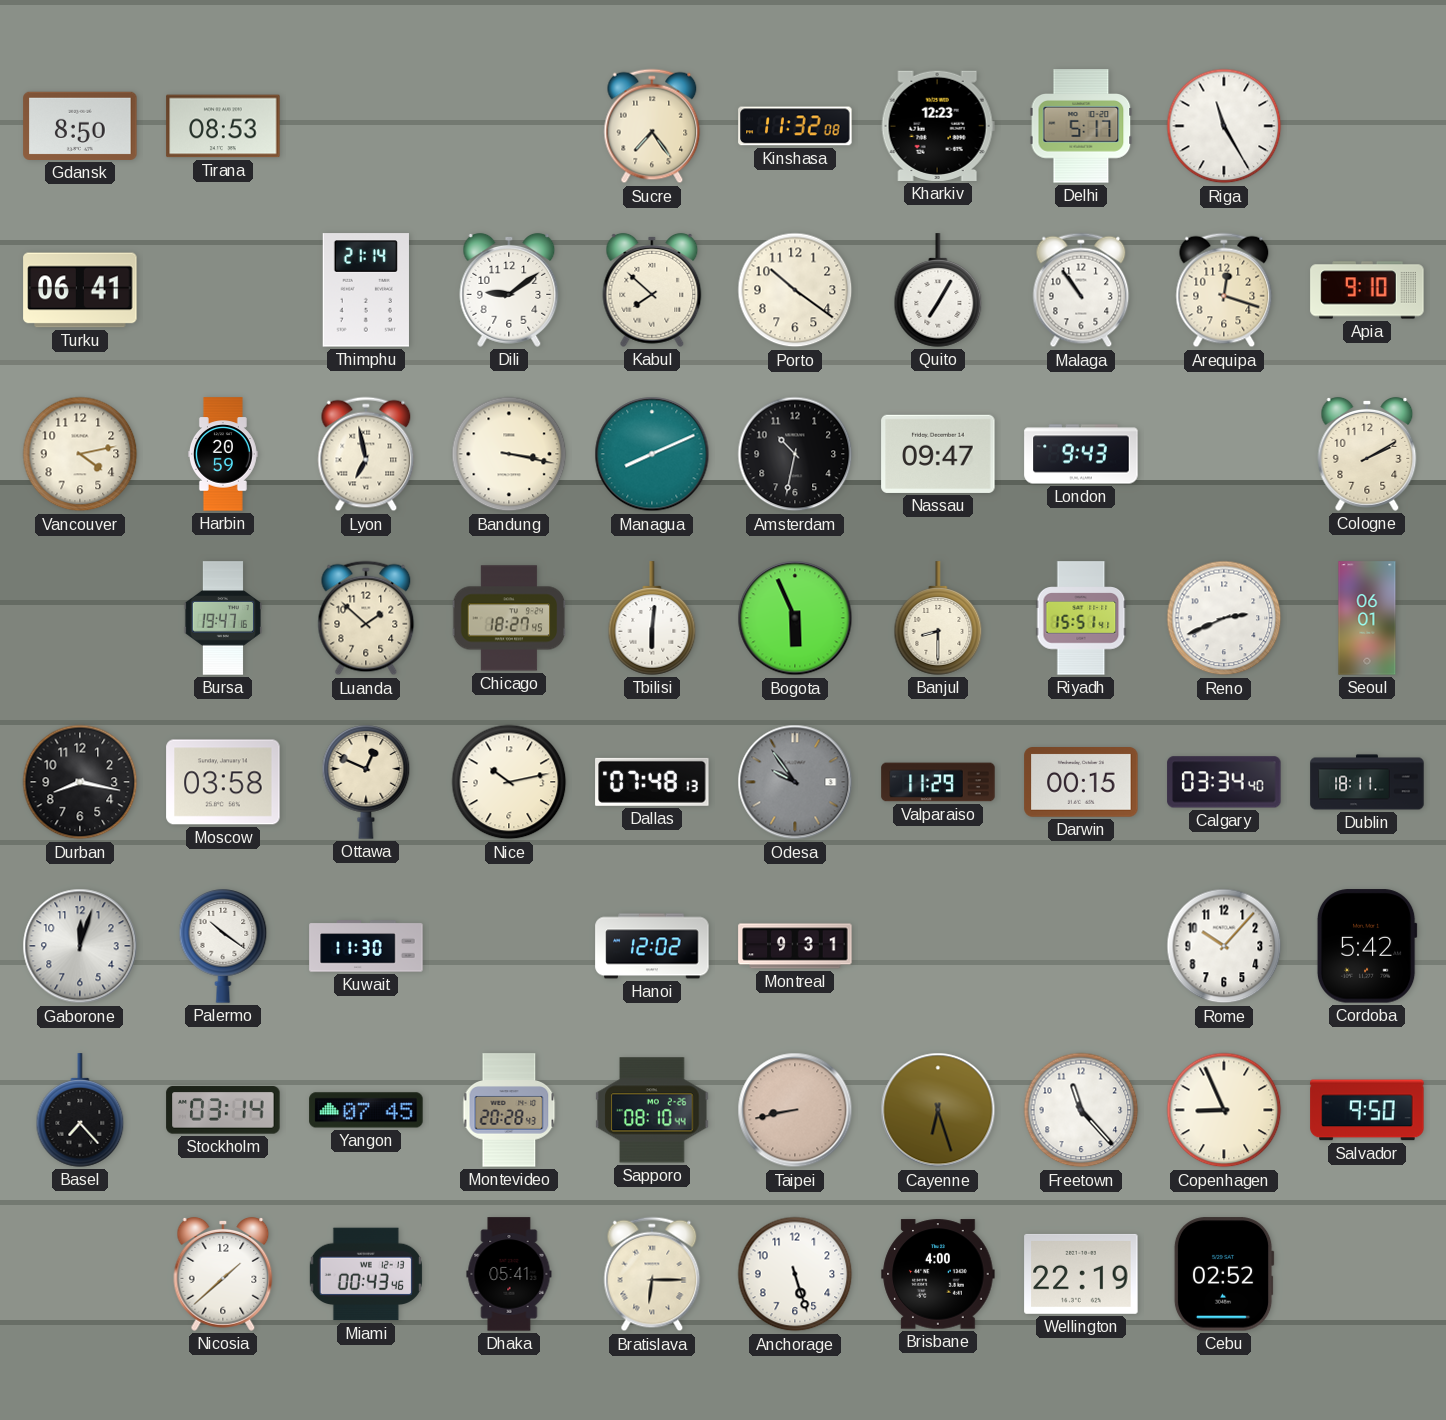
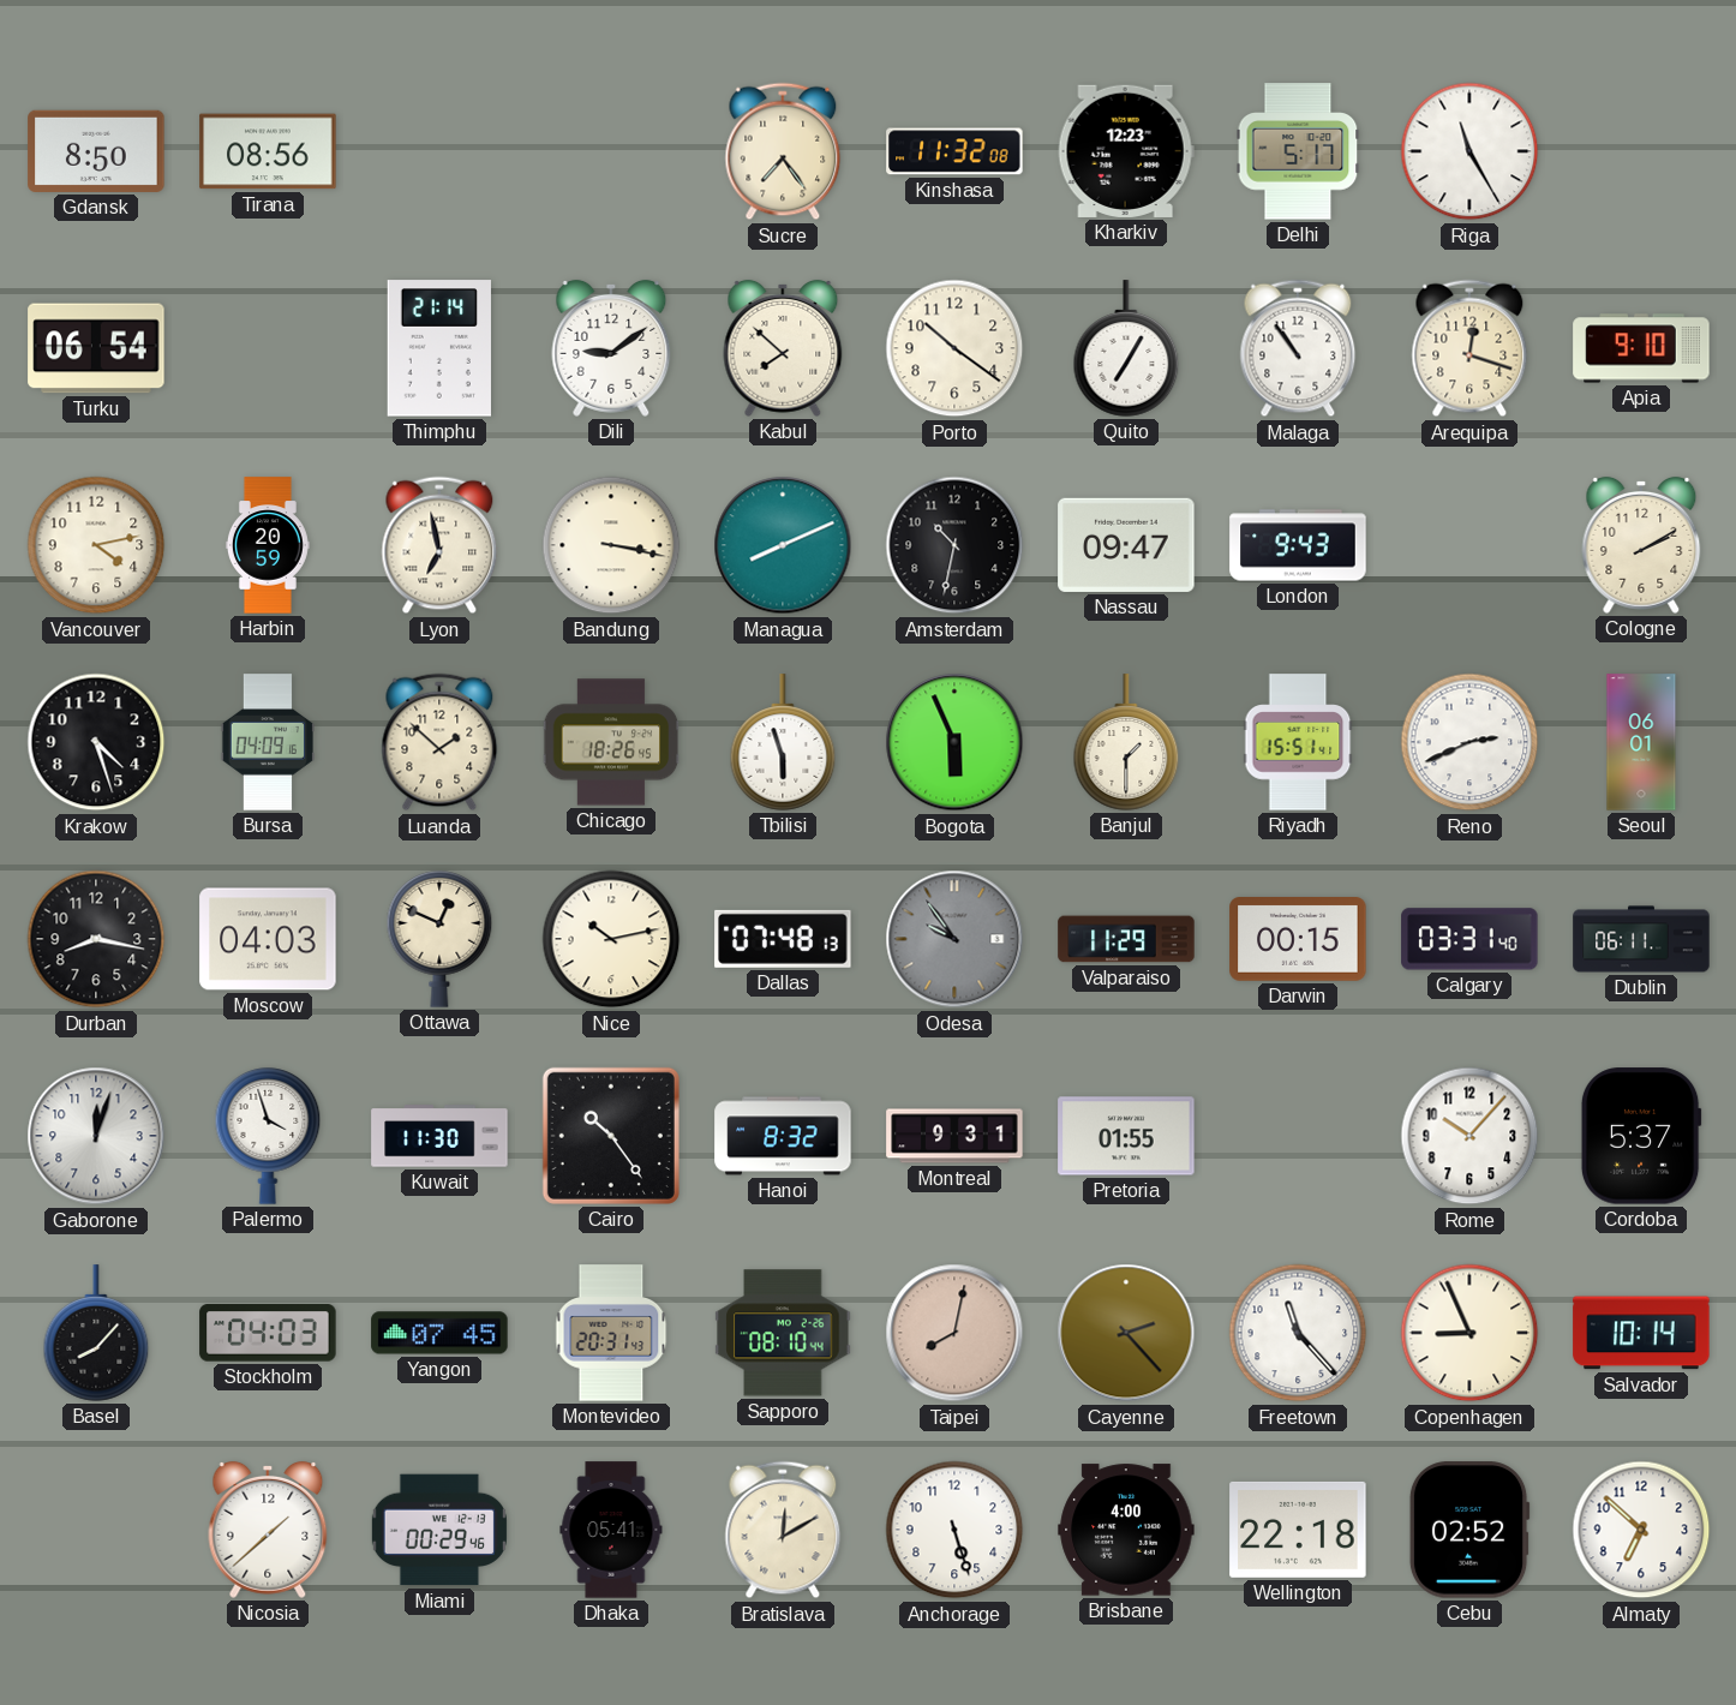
Tirana: 08:53 -> 08:56 (268, 151)
Turku: 06:41 -> 06:54 (96, 348)
Krakow: none -> 4:27 (96, 742)
Bursa: 19:47 -> 04:09 (267, 742)
Chicago: 18:27 -> 18:26 (611, 742)
Tbilisi: 6:01 -> 5:57 (783, 742)
Banjul: 8:30 -> 1:30 (1126, 742)
Moscow: 03:58 -> 04:03 (268, 939)
Calgary: 03:34 -> 03:31 (1469, 939)
Dublin: 18:11 -> 06:11 (1641, 939)
Palermo: 10:21 -> 3:57 (268, 1136)
Cairo: none -> 10:24 (611, 1136)
Hanoi: 12:02 -> 8:32 (783, 1136)
Pretoria: none -> 01:55 (1126, 1136)
Cordoba: 5:42 -> 5:37 (1641, 1136)
Basel: 7:23 -> 8:07 (96, 1333)
Stockholm: 03:14 -> 04:03 (268, 1333)
Montevideo: 20:28 -> 20:31 (611, 1333)
Taipei: 8:43 -> 8:02 (954, 1333)
Cayenne: 6:27 -> 2:23 (1126, 1333)
Salvador: 9:50 -> 10:14 (1641, 1333)
Miami: 00:43 -> 00:29 (439, 1530)
Bratislava: 6:15 -> 12:10 (783, 1530)
Wellington: 22:19 -> 22:18 (1298, 1530)
Almaty: none -> 6:52 (1641, 1530)
